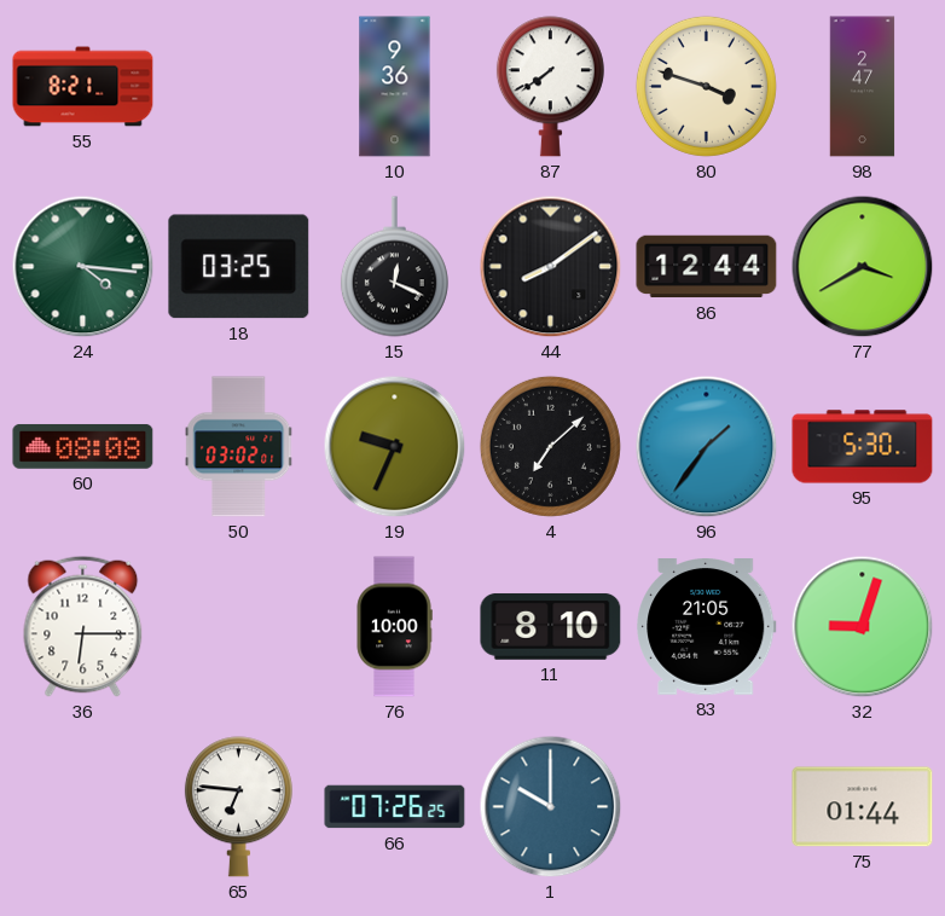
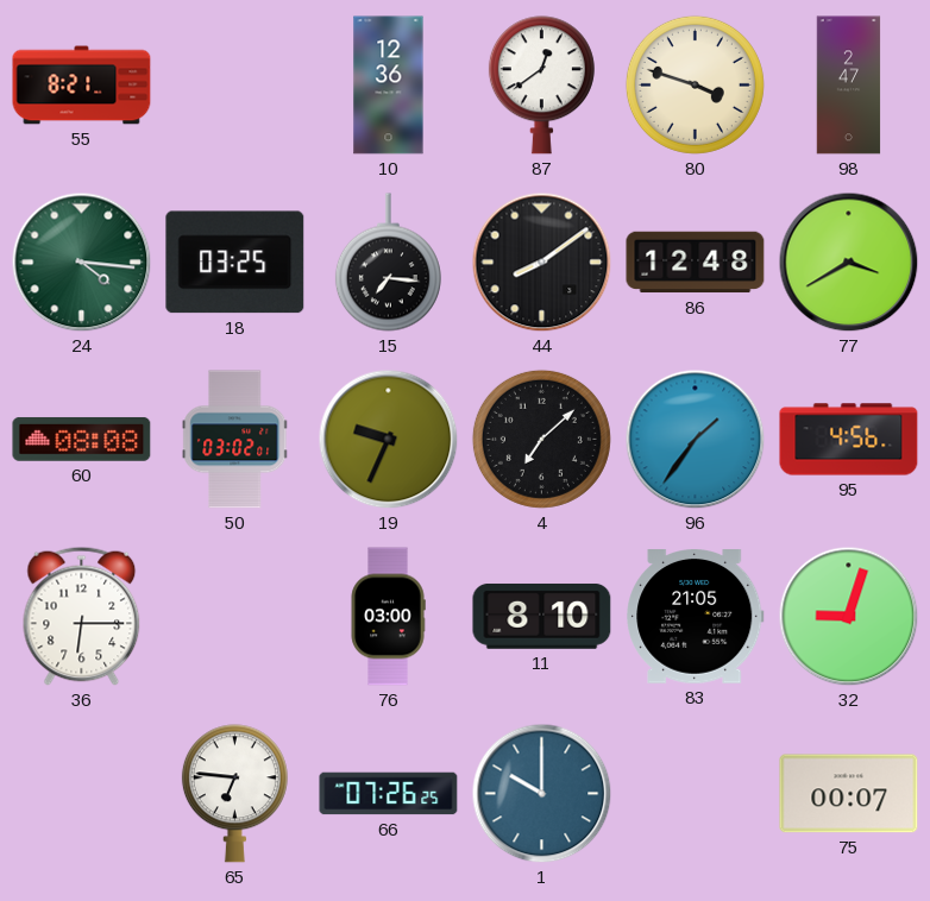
10: 9:36 -> 12:36 (389, 86)
87: 7:39 -> 12:39 (541, 86)
15: 12:19 -> 7:16 (388, 263)
86: 12:44 -> 12:48 (696, 263)
95: 5:30 -> 4:56 (849, 440)
76: 10:00 -> 03:00 (388, 617)
75: 01:44 -> 00:07 (849, 794)
